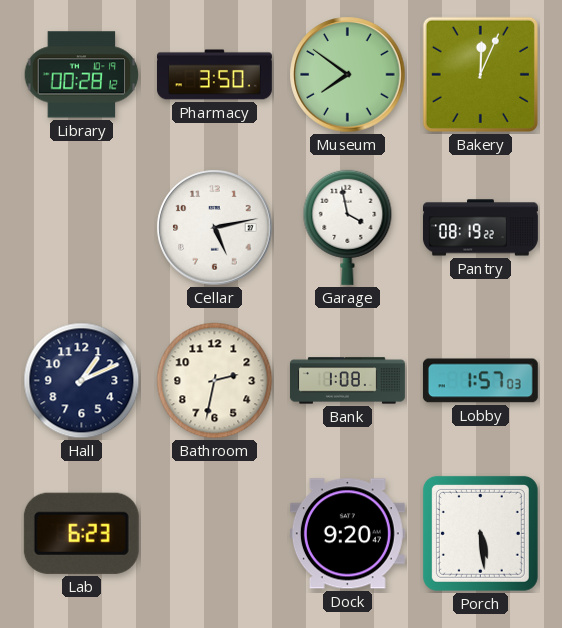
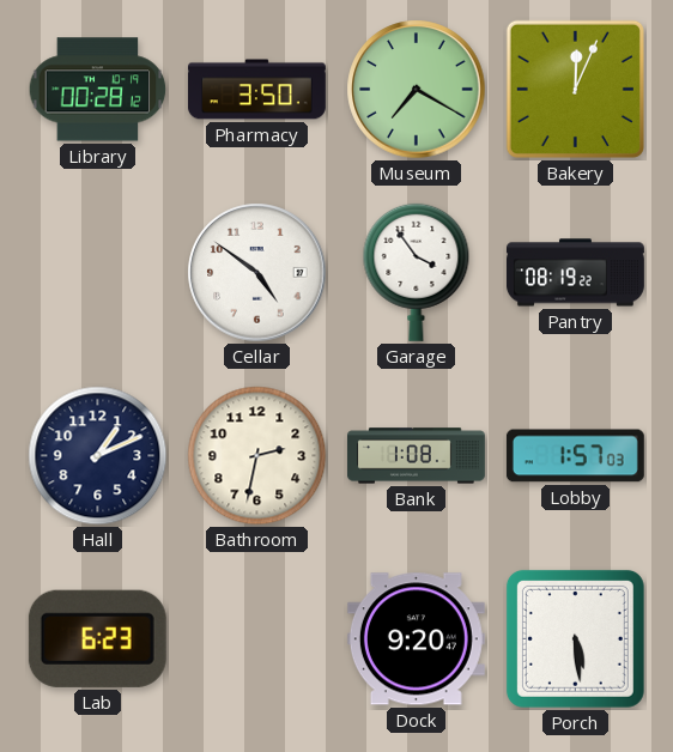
Museum: 7:51 -> 7:20 (417, 90)
Cellar: 5:13 -> 4:51 (257, 273)
Garage: 3:58 -> 3:54 (417, 272)
